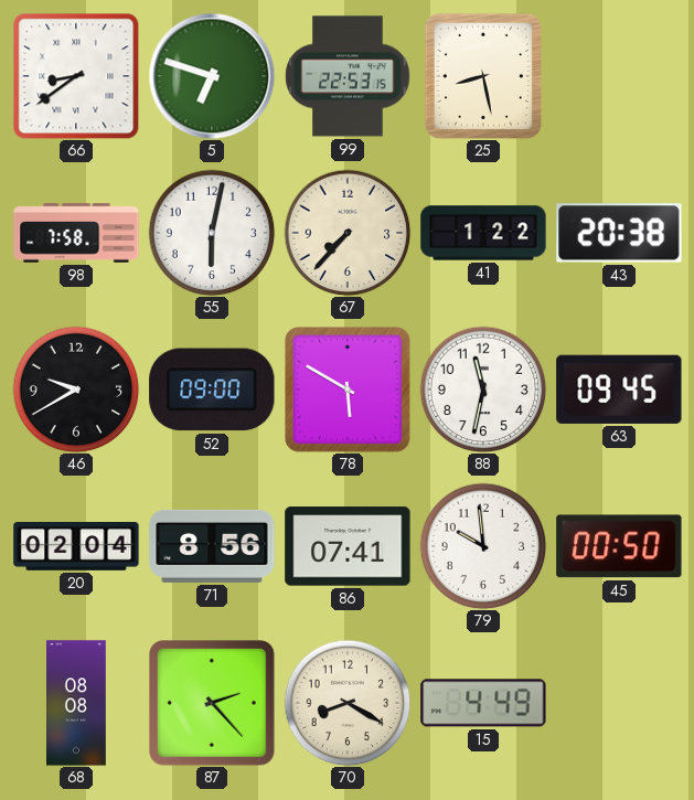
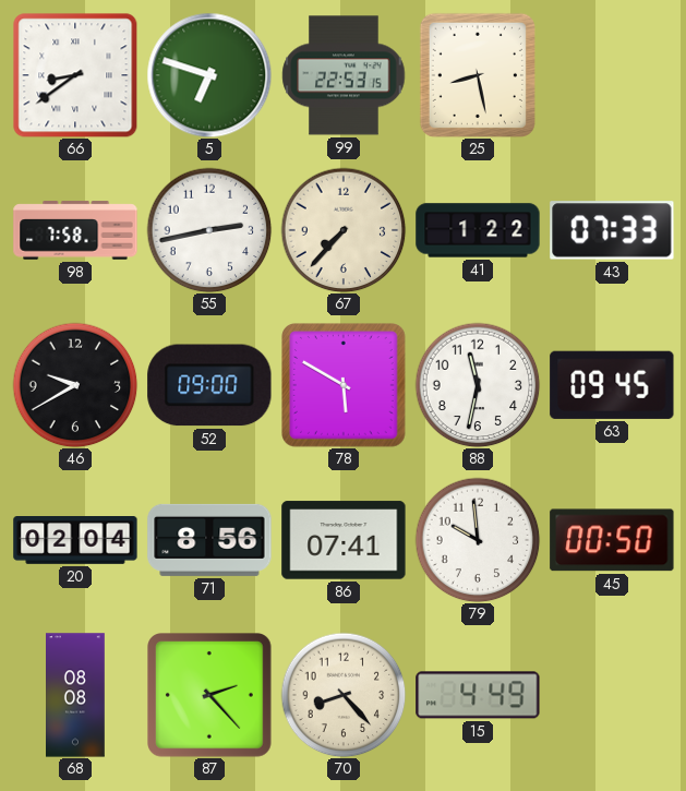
55: 6:02 -> 2:43 (209, 230)
43: 20:38 -> 07:33 (612, 230)
70: 8:20 -> 8:23 (344, 695)
